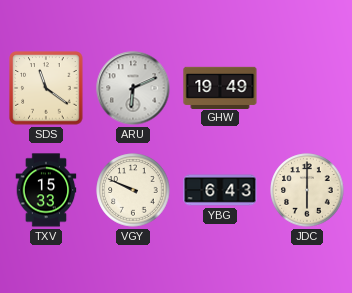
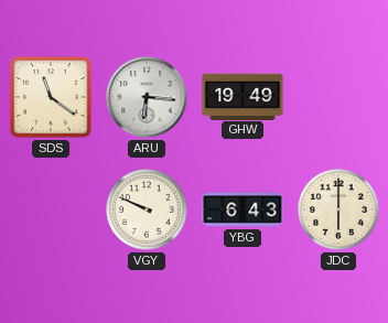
ARU: 6:11 -> 6:16 (147, 97)
TXV: 15:33 -> none (46, 190)
